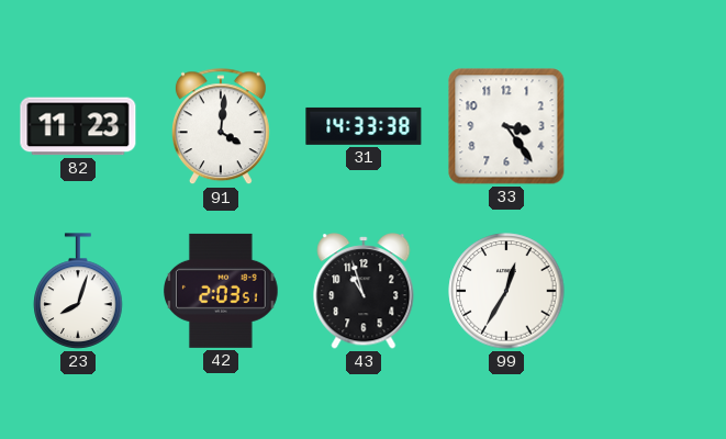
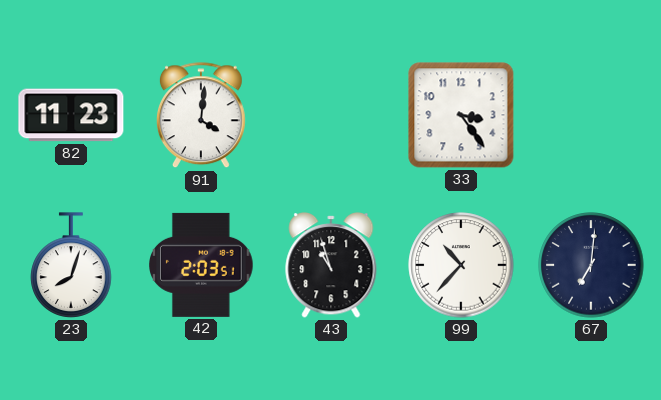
31: 14:33 -> none (364, 126)
99: 12:35 -> 10:37 (461, 265)
67: none -> 7:01 (591, 265)
